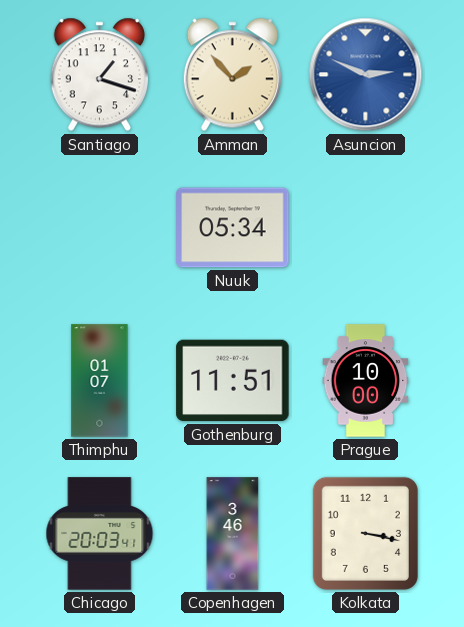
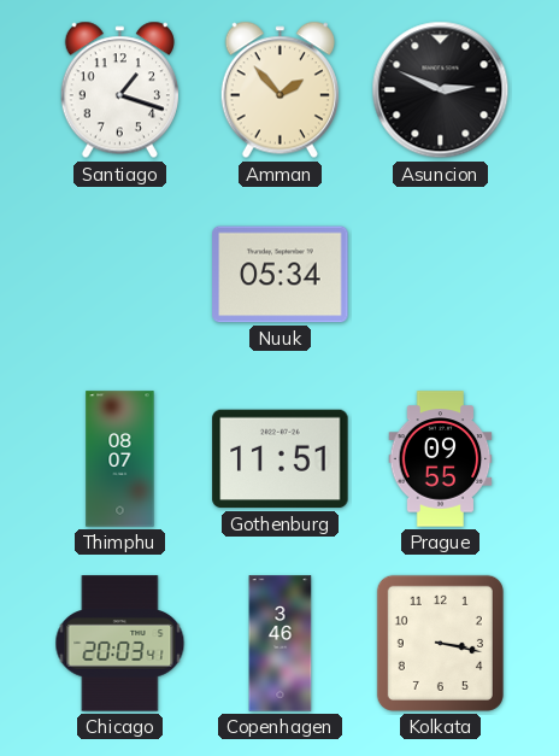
Asuncion dial: blue -> black (441, 90)
Thimphu: 01:07 -> 08:07 (120, 459)
Prague: 10:00 -> 09:55 (441, 459)
